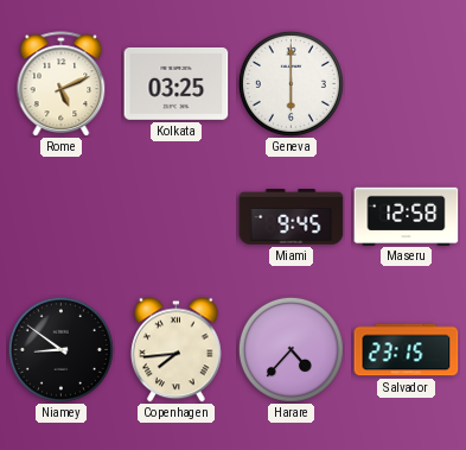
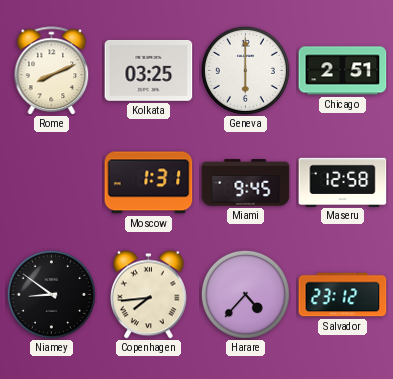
Rome: 5:11 -> 8:11 (52, 70)
Chicago: none -> 2:51 (343, 71)
Moscow: none -> 1:31 (149, 183)
Salvador: 23:15 -> 23:12 (343, 295)
